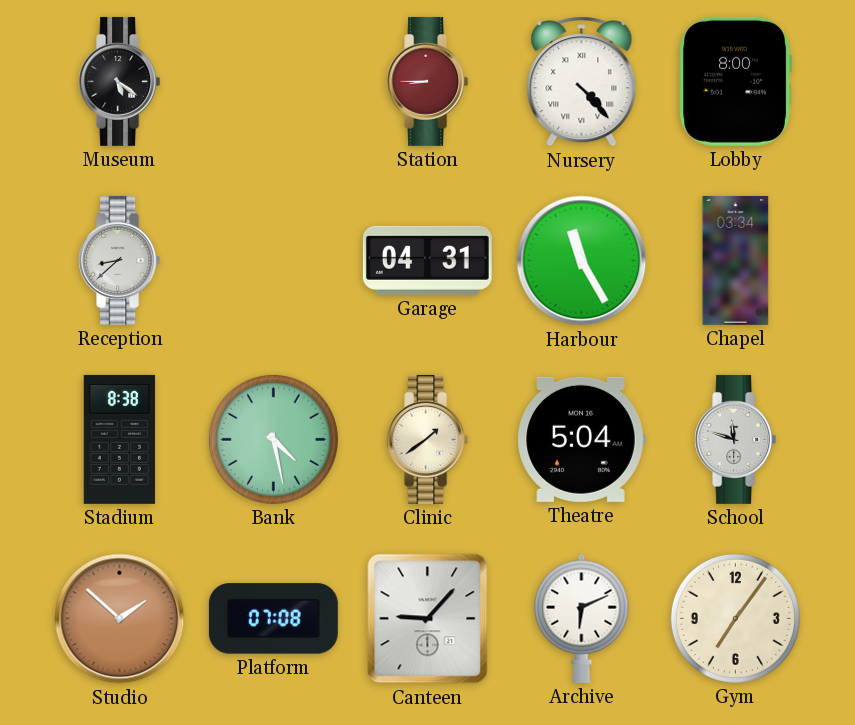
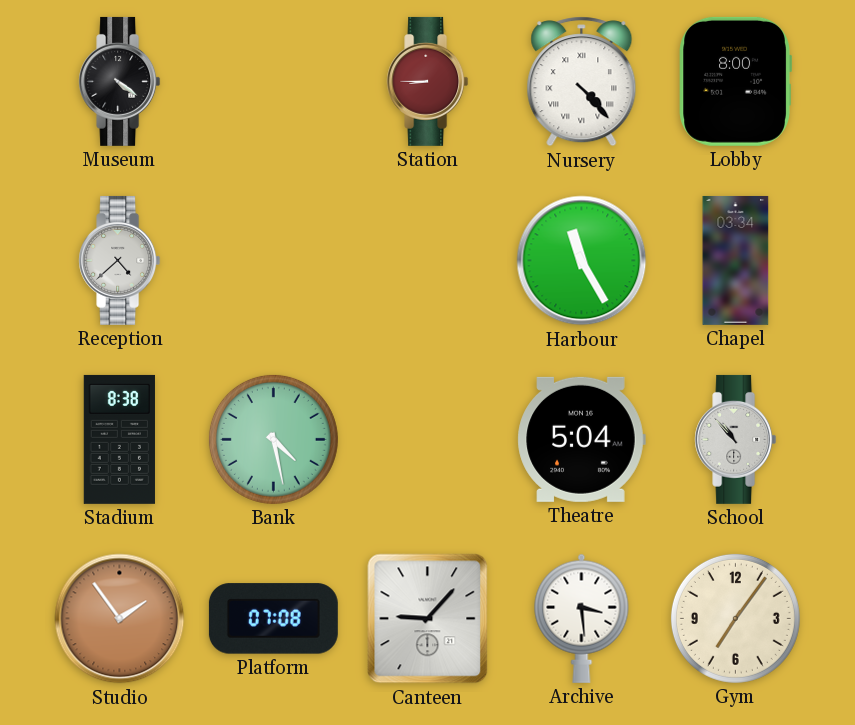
Museum: 5:21 -> 4:21 (120, 81)
Reception: 8:38 -> 4:38 (120, 260)
Garage: 04:31 -> none (427, 260)
Clinic: 1:39 -> none (428, 439)
School: 11:48 -> 10:53 (736, 439)
Studio: 1:52 -> 1:54 (120, 619)
Archive: 6:11 -> 3:29 (582, 618)
